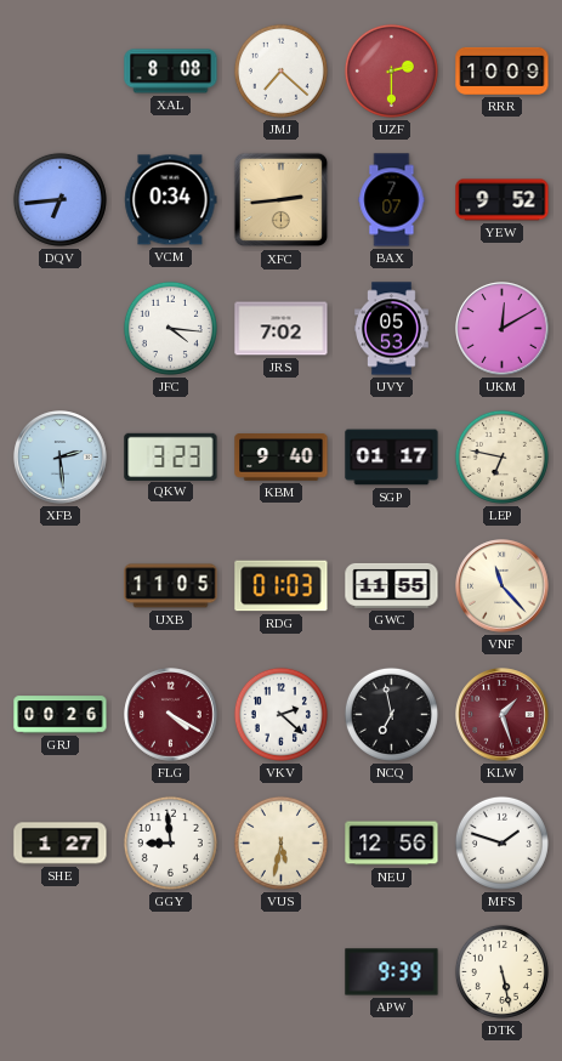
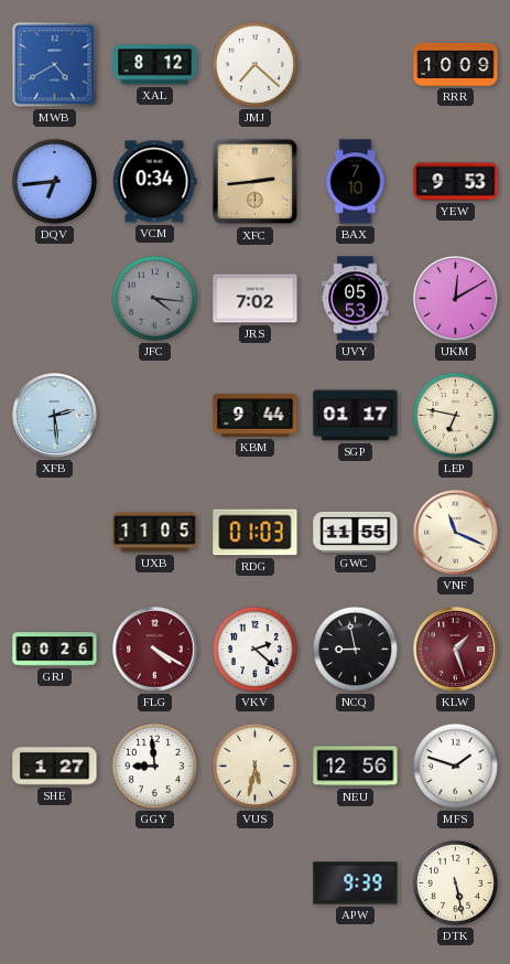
MWB: none -> 4:40 (55, 65)
XAL: 8:08 -> 8:12 (155, 65)
UZF: 2:30 -> none (391, 70)
BAX: 7:07 -> 7:10 (356, 182)
YEW: 9:52 -> 9:53 (456, 182)
JFC dial: white -> grey (154, 298)
QKW: 3:23 -> none (171, 456)
KBM: 9:40 -> 9:44 (256, 416)
VNF: 11:23 -> 11:19 (456, 533)
NCQ: 6:58 -> 8:58 (355, 649)
